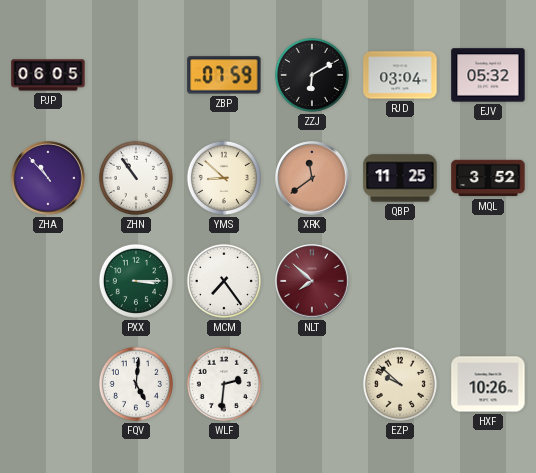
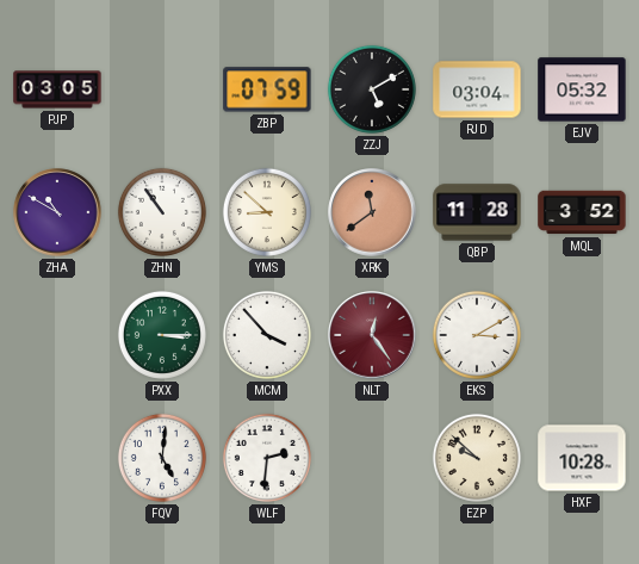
PJP: 06:05 -> 03:05 (57, 89)
ZZJ: 6:10 -> 5:10 (372, 89)
ZHA: 10:53 -> 10:50 (57, 212)
QBP: 11:25 -> 11:28 (477, 212)
MCM: 7:24 -> 3:53 (267, 335)
NLT: 7:52 -> 12:24 (372, 335)
EKS: none -> 3:10 (477, 335)
HXF: 10:26 -> 10:28 (582, 458)
